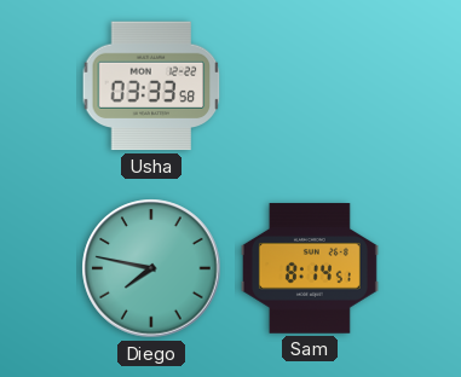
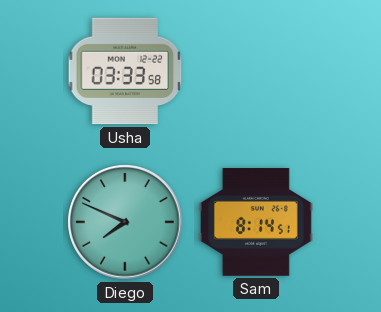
Diego: 7:47 -> 7:49 (125, 222)
